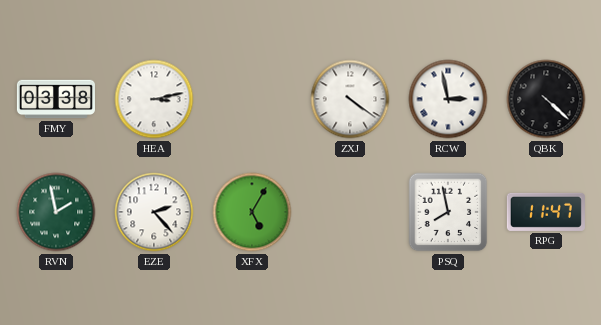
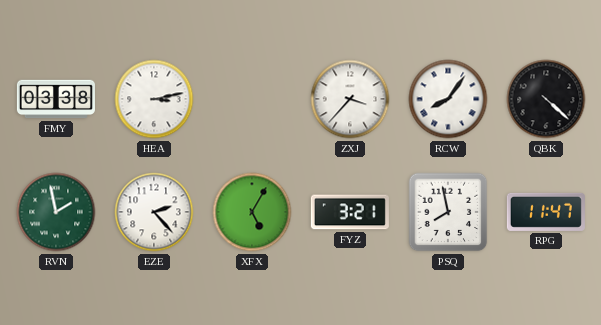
ZXJ: 4:21 -> 3:37 (350, 99)
RCW: 2:58 -> 8:06 (448, 99)
FYZ: none -> 3:21 (350, 212)
